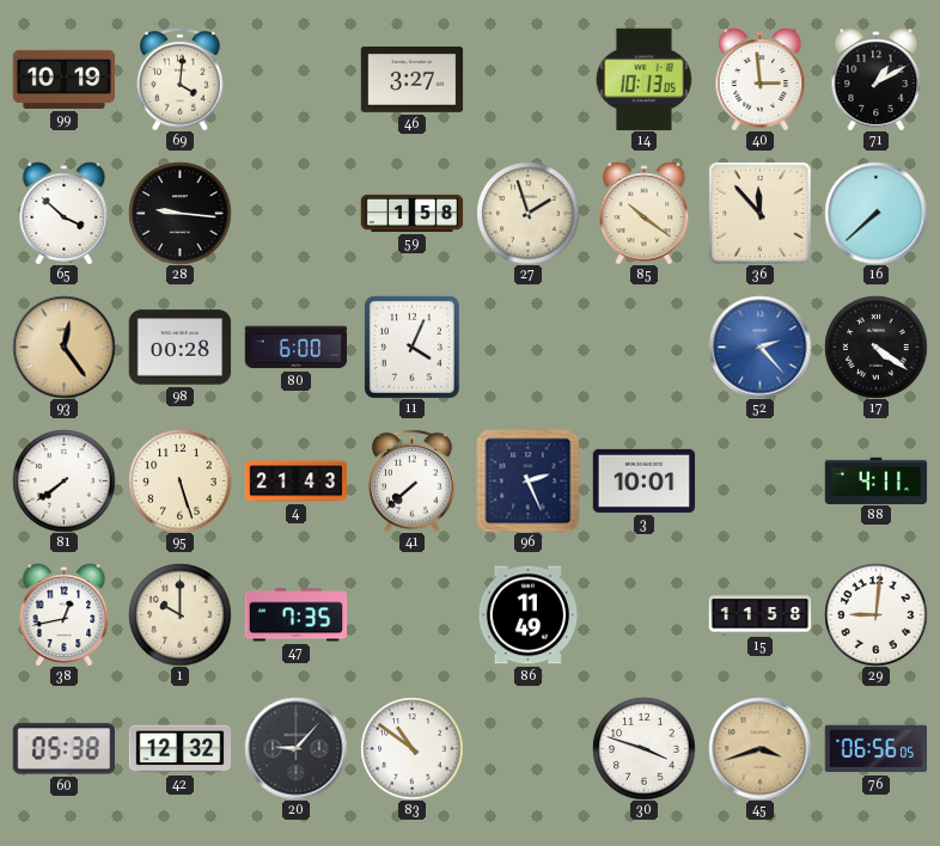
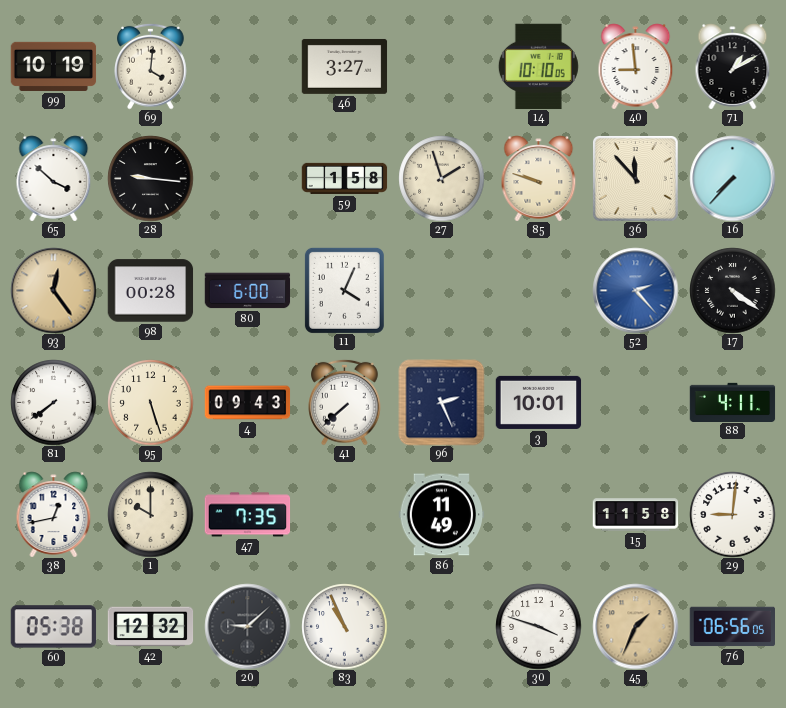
14: 10:13 -> 10:10 (538, 66)
40: 2:59 -> 8:59 (636, 66)
85: 10:21 -> 9:48 (539, 178)
16: 7:38 -> 7:37 (732, 178)
4: 21:43 -> 09:43 (247, 403)
20: 9:07 -> 9:08 (247, 626)
83: 10:51 -> 10:56 (344, 626)
45: 3:42 -> 1:34 (635, 626)
